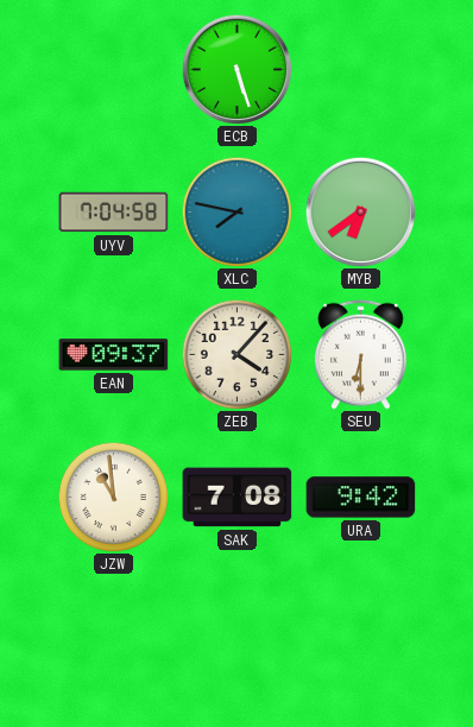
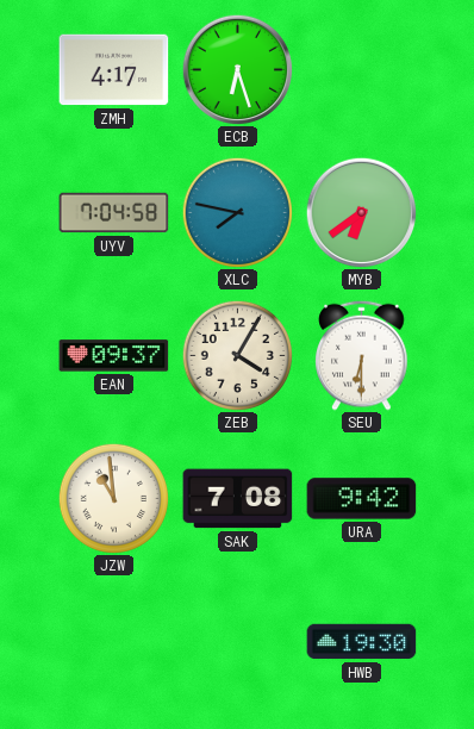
ZMH: none -> 4:17 (114, 70)
ECB: 5:27 -> 6:27 (237, 69)
ZEB: 4:07 -> 4:05 (237, 355)
HWB: none -> 19:30 (362, 642)
